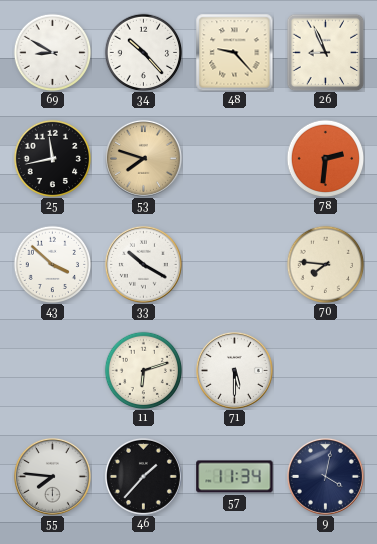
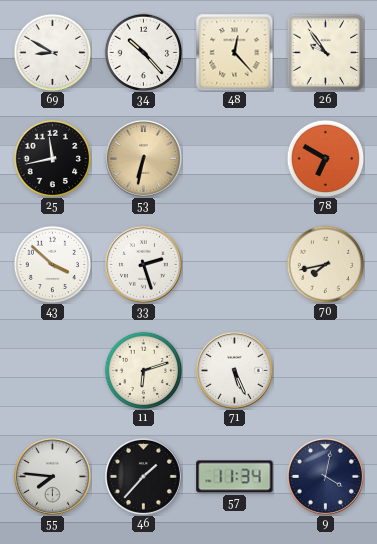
48: 9:23 -> 12:23 (234, 52)
26: 8:56 -> 9:54 (325, 52)
53: 7:48 -> 6:32 (143, 158)
78: 2:31 -> 6:50 (325, 158)
33: 10:20 -> 2:27 (143, 264)
70: 7:46 -> 7:43 (325, 264)
71: 5:30 -> 5:26 (234, 370)
